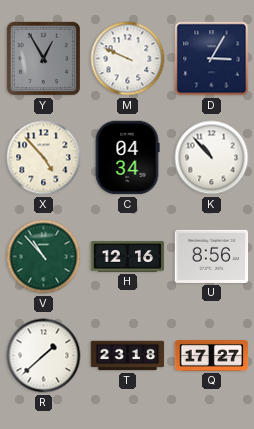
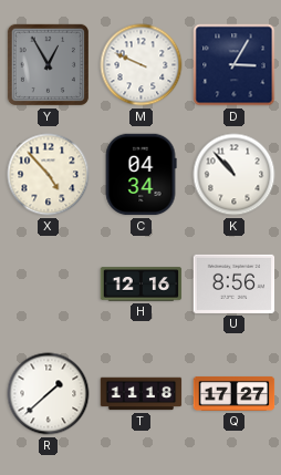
V: 10:53 -> none (44, 257)
T: 23:18 -> 11:18 (142, 394)
